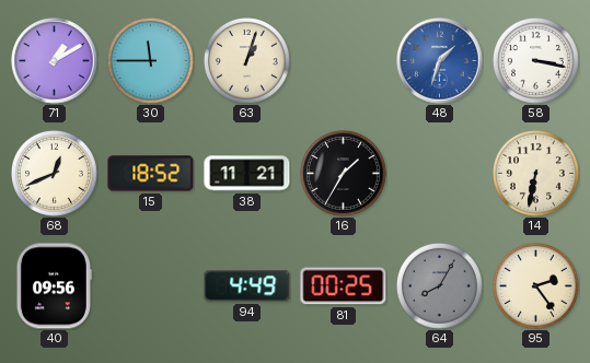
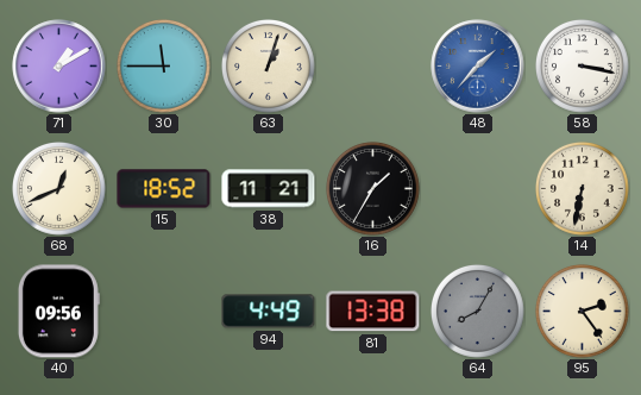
48: 1:33 -> 1:37 (478, 67)
81: 00:25 -> 13:38 (373, 312)
